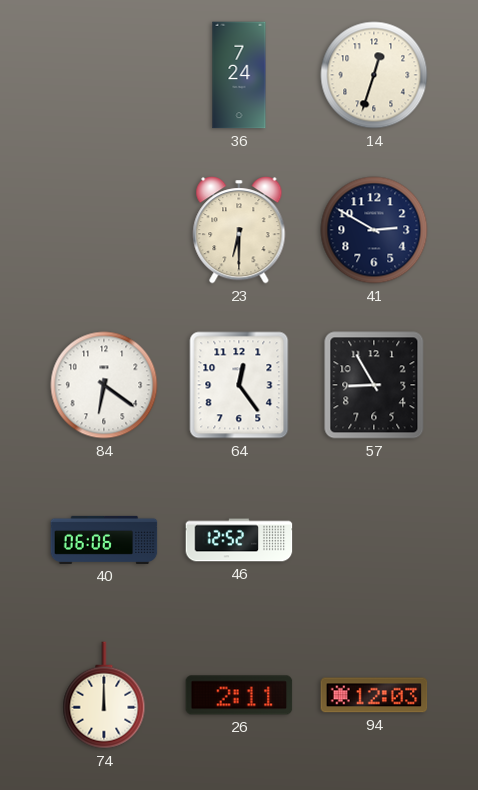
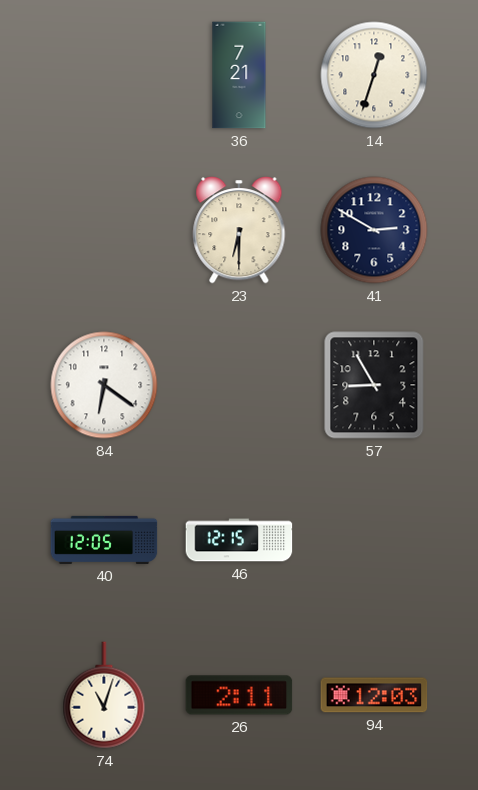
36: 7:24 -> 7:21 (239, 75)
64: 12:24 -> none (239, 385)
40: 06:06 -> 12:05 (104, 540)
46: 12:52 -> 12:15 (239, 540)
74: 12:00 -> 11:03 (104, 695)
